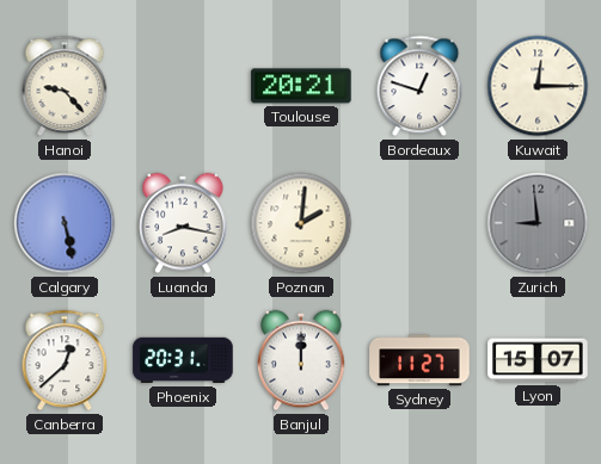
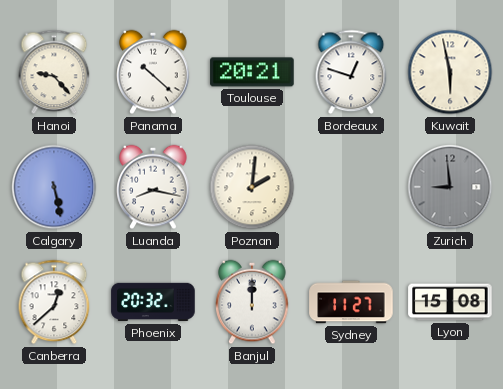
Panama: none -> 10:22 (153, 72)
Kuwait: 12:15 -> 5:58 (450, 72)
Phoenix: 20:31 -> 20:32 (153, 302)
Lyon: 15:07 -> 15:08 (450, 302)
